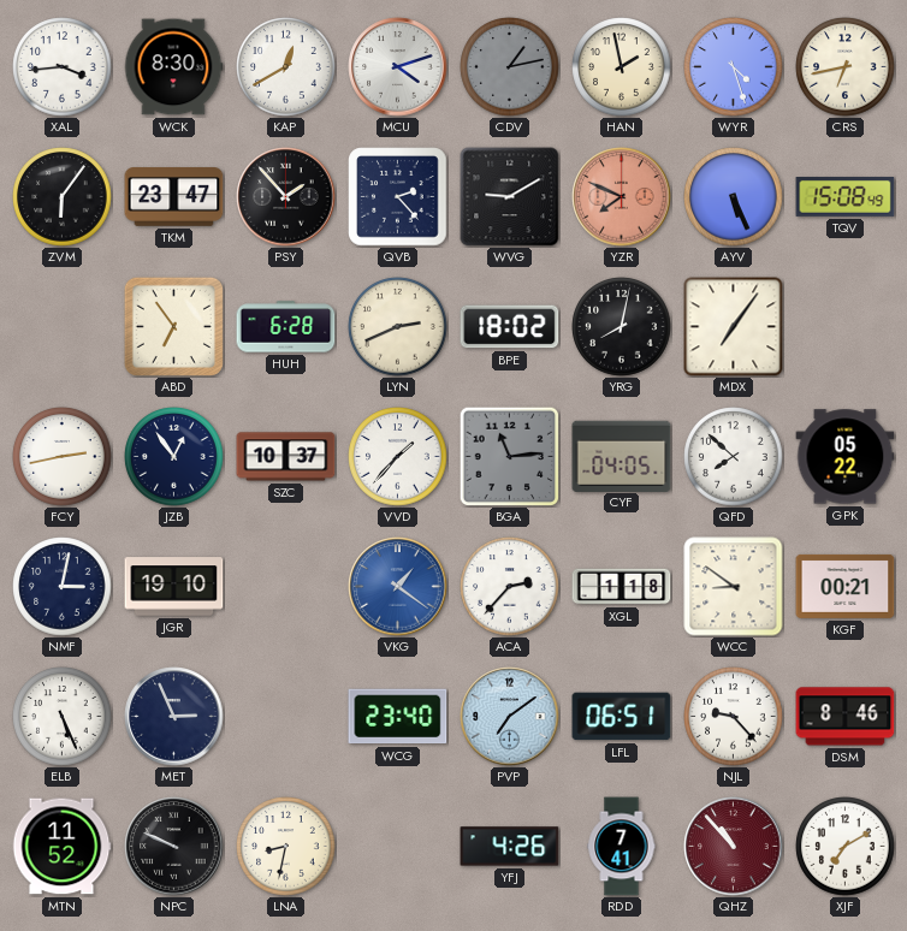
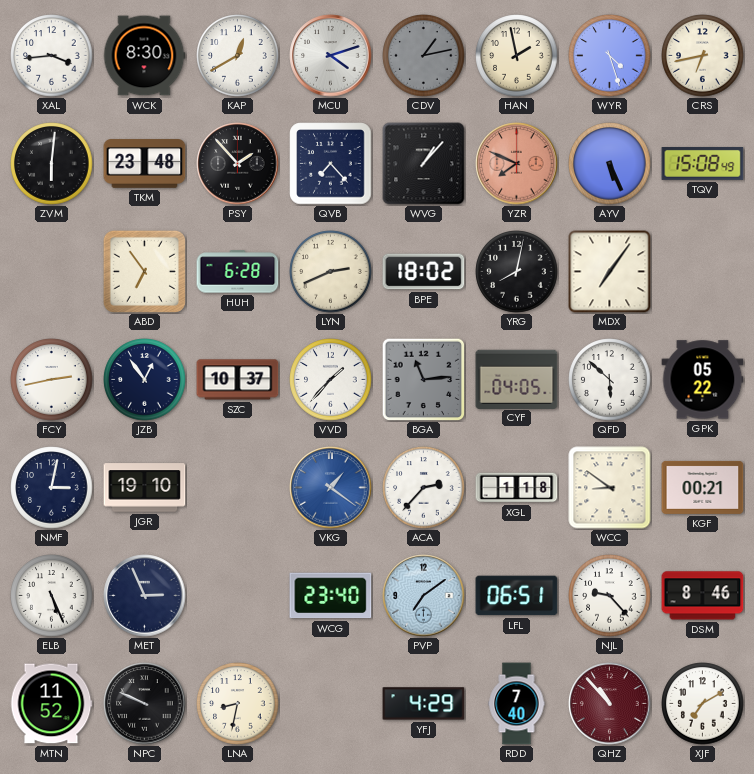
ZVM: 6:06 -> 6:01 (52, 164)
TKM: 23:47 -> 23:48 (145, 164)
QVB: 2:23 -> 7:23 (331, 164)
WVG: 9:10 -> 1:07 (424, 164)
QFD: 7:52 -> 5:52 (610, 380)
YFJ: 4:26 -> 4:29 (424, 704)
RDD: 7:41 -> 7:40 (517, 704)
